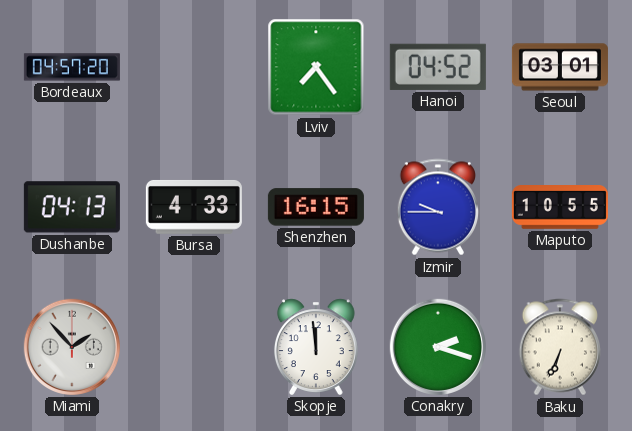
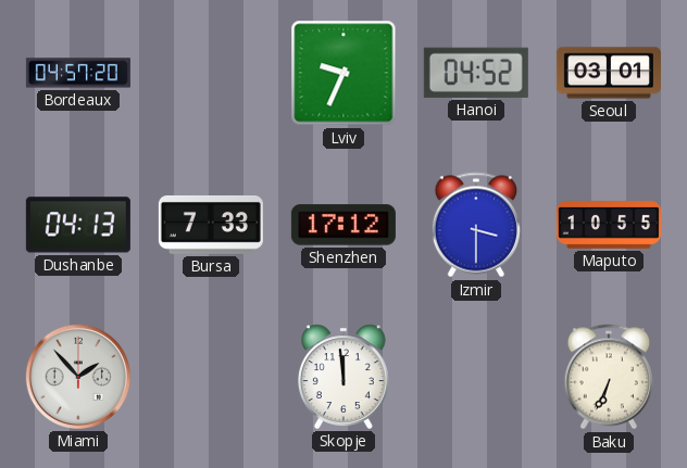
Lviv: 7:24 -> 9:34 (343, 73)
Bursa: 4:33 -> 7:33 (211, 225)
Shenzhen: 16:15 -> 17:12 (343, 225)
Izmir: 9:45 -> 3:30 (475, 225)
Conakry: 2:18 -> none (438, 347)
